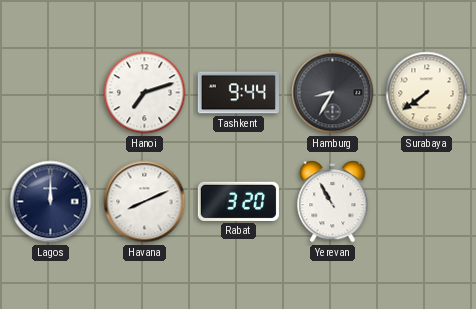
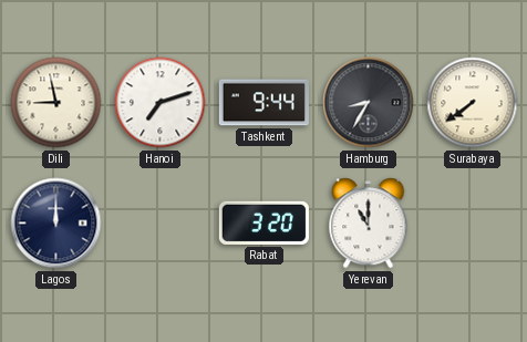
Dili: none -> 8:58 (56, 103)
Havana: 8:11 -> none (145, 202)
Yerevan: 10:55 -> 11:00 (369, 224)
